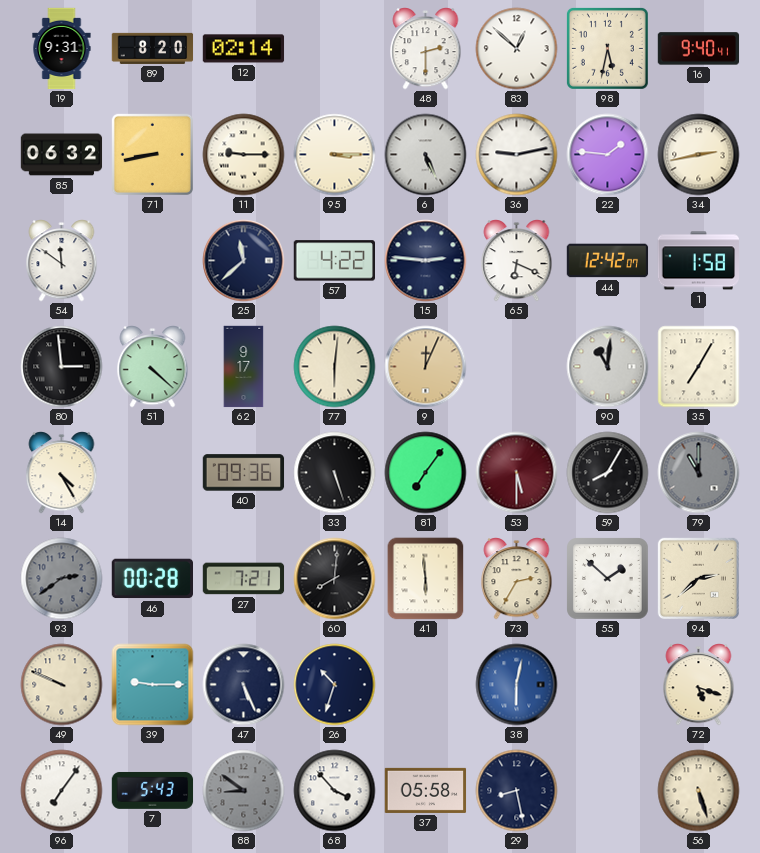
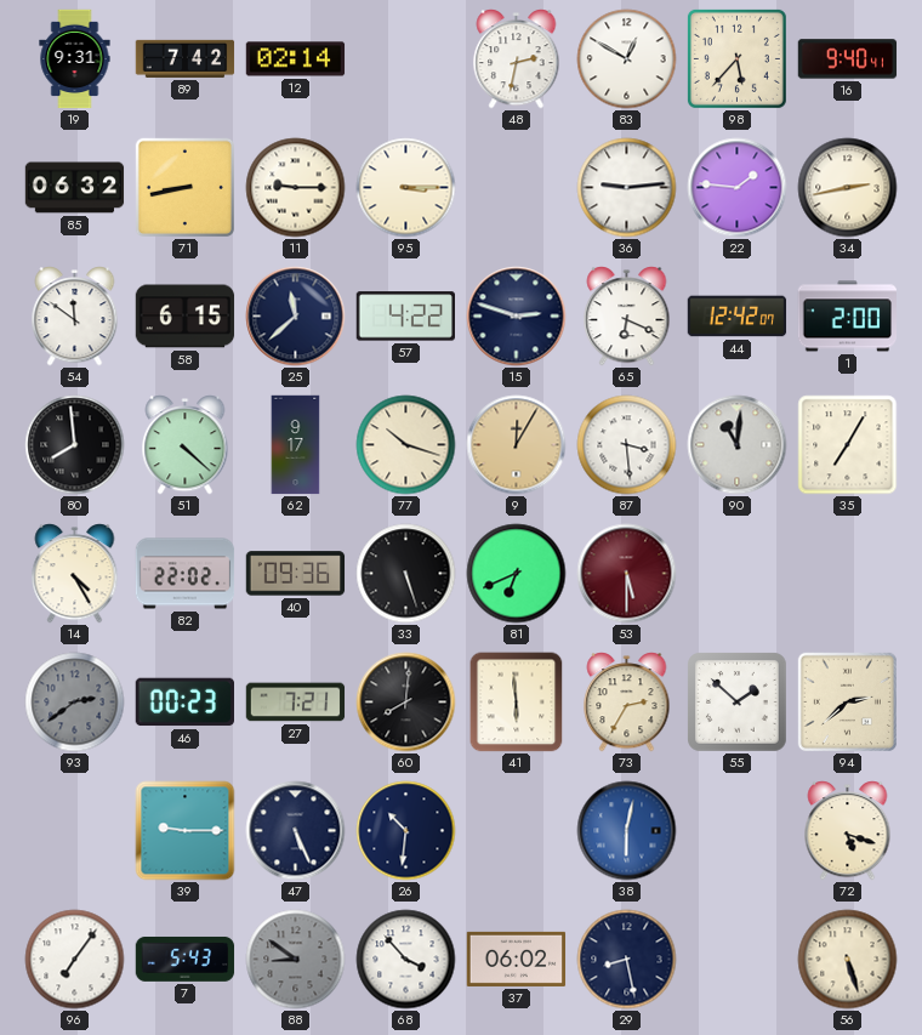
89: 8:20 -> 7:42 (186, 58)
48: 2:30 -> 2:32 (517, 59)
83: 12:52 -> 12:50 (627, 59)
98: 5:32 -> 5:37 (736, 58)
6: 5:26 -> none (426, 155)
36: 9:13 -> 9:14 (627, 188)
58: none -> 6:15 (186, 317)
15: 2:46 -> 2:48 (517, 317)
1: 1:58 -> 2:00 (847, 317)
80: 2:59 -> 7:59 (75, 445)
77: 6:01 -> 10:18 (406, 445)
9: 12:04 -> 12:05 (517, 445)
87: none -> 3:29 (627, 445)
82: none -> 22:02 (186, 574)
81: 7:06 -> 6:41 (517, 574)
59: 8:05 -> none (608, 473)
79: 11:00 -> none (699, 473)
46: 00:28 -> 00:23 (184, 703)
49: 9:49 -> none (62, 685)
26: 10:33 -> 10:31 (406, 831)
37: 05:58 -> 06:02 (517, 959)
